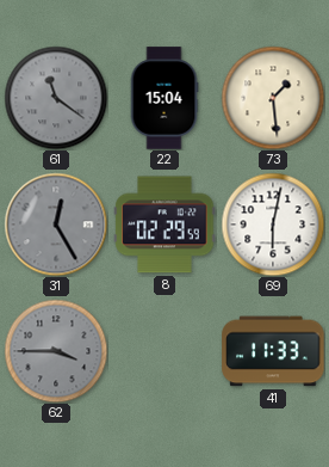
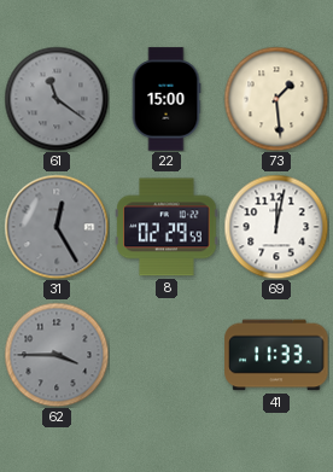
22: 15:04 -> 15:00 (166, 99)
69: 6:02 -> 12:02 (276, 227)
